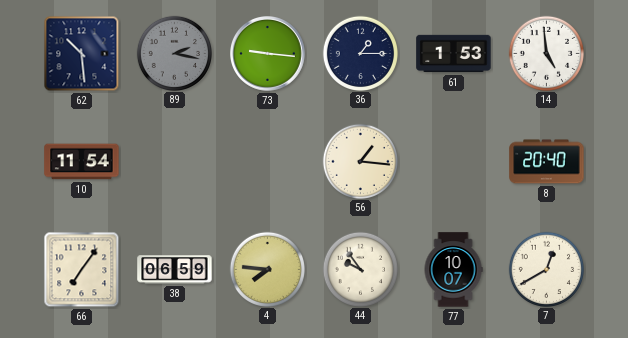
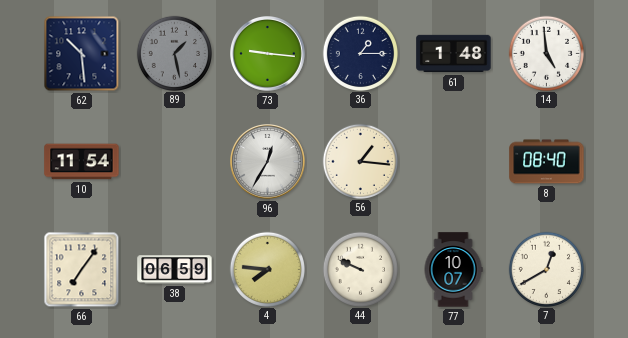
89: 2:17 -> 1:28 (174, 53)
61: 1:53 -> 1:48 (454, 54)
96: none -> 12:35 (268, 162)
8: 20:40 -> 08:40 (547, 162)
44: 9:54 -> 9:49 (360, 269)
